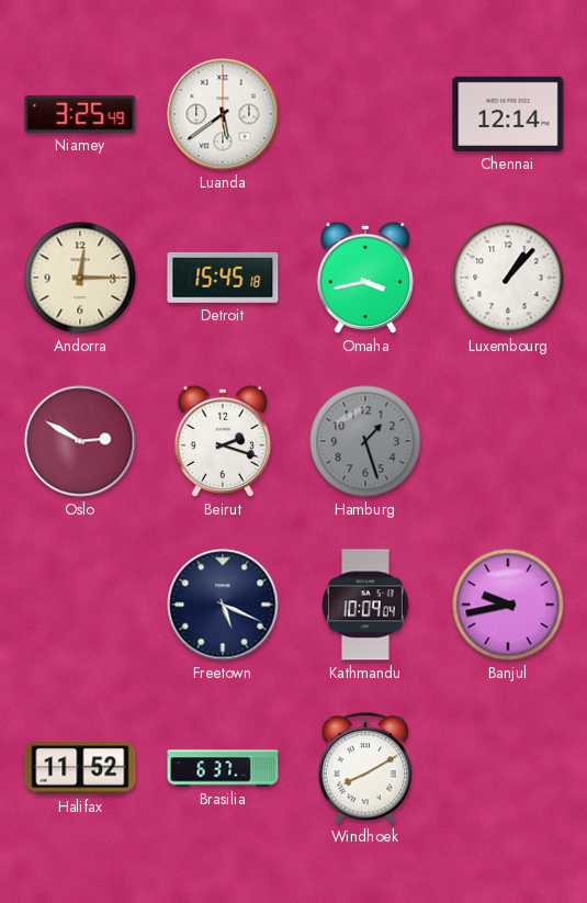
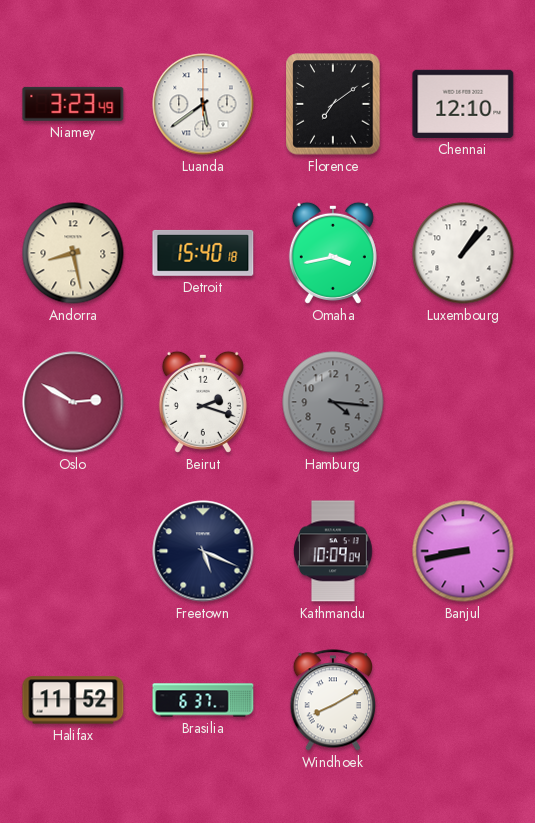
Niamey: 3:25 -> 3:23 (73, 104)
Florence: none -> 7:09 (333, 104)
Chennai: 12:14 -> 12:10 (463, 104)
Andorra: 12:15 -> 8:28 (73, 253)
Detroit: 15:45 -> 15:40 (203, 253)
Hamburg: 1:27 -> 4:16 (333, 402)
Banjul: 9:43 -> 8:43 (463, 551)
